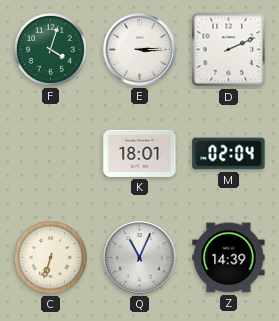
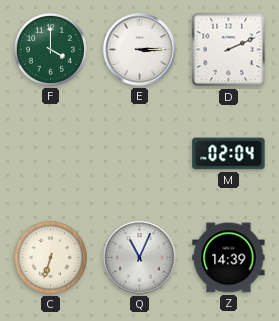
F: 4:03 -> 4:00 (50, 49)
K: 18:01 -> none (140, 153)
